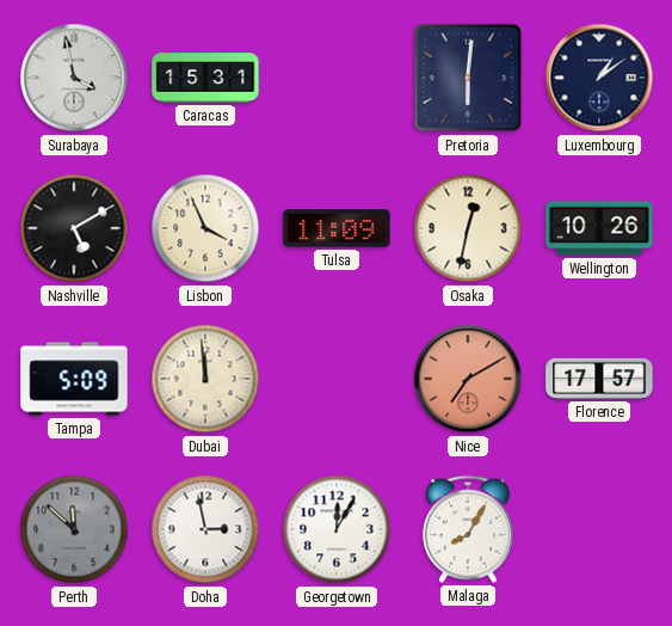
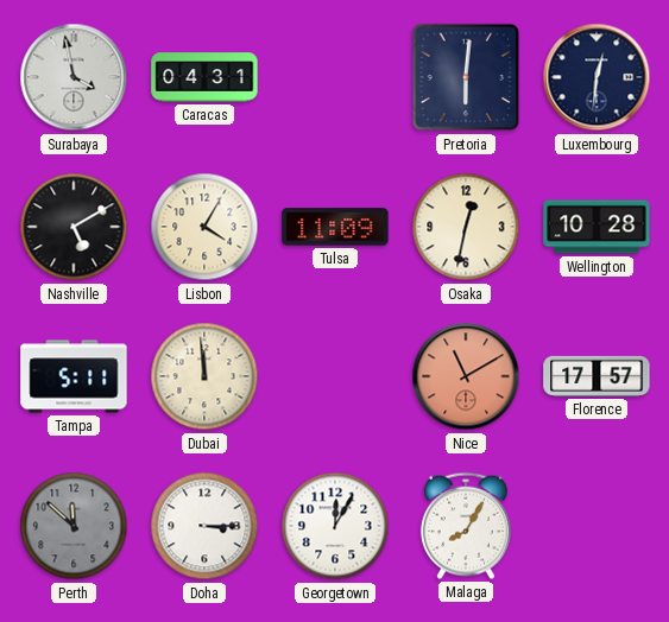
Caracas: 15:31 -> 04:31 (204, 77)
Luxembourg: 1:09 -> 12:31 (597, 77)
Lisbon: 3:56 -> 4:05 (204, 227)
Wellington: 10:26 -> 10:28 (597, 227)
Tampa: 5:09 -> 5:11 (74, 376)
Nice: 7:10 -> 11:10 (466, 376)
Doha: 2:58 -> 3:15 (204, 526)
